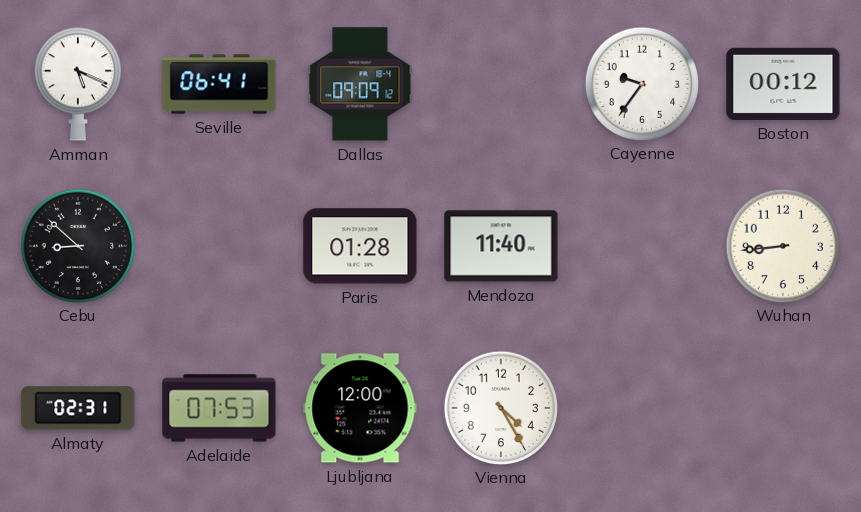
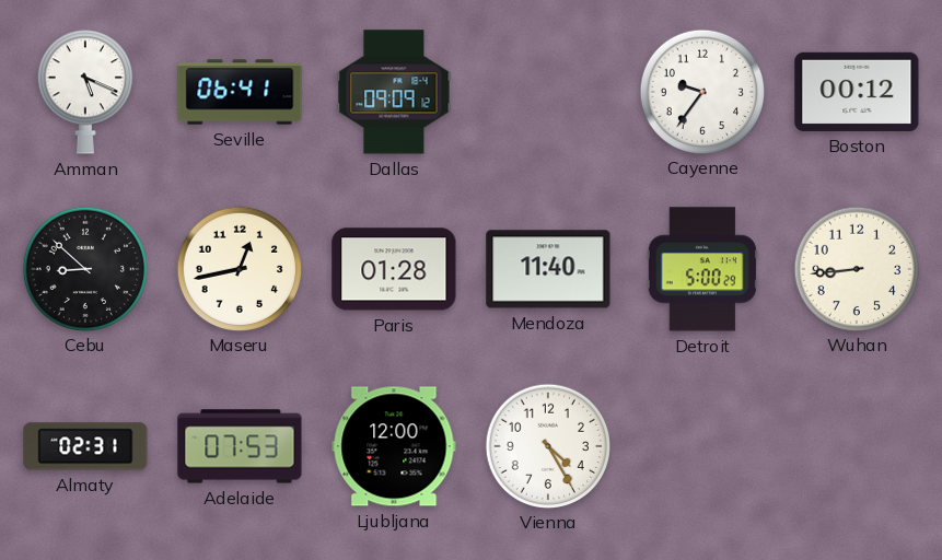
Maseru: none -> 12:43 (239, 268)
Detroit: none -> 5:00 (702, 269)
